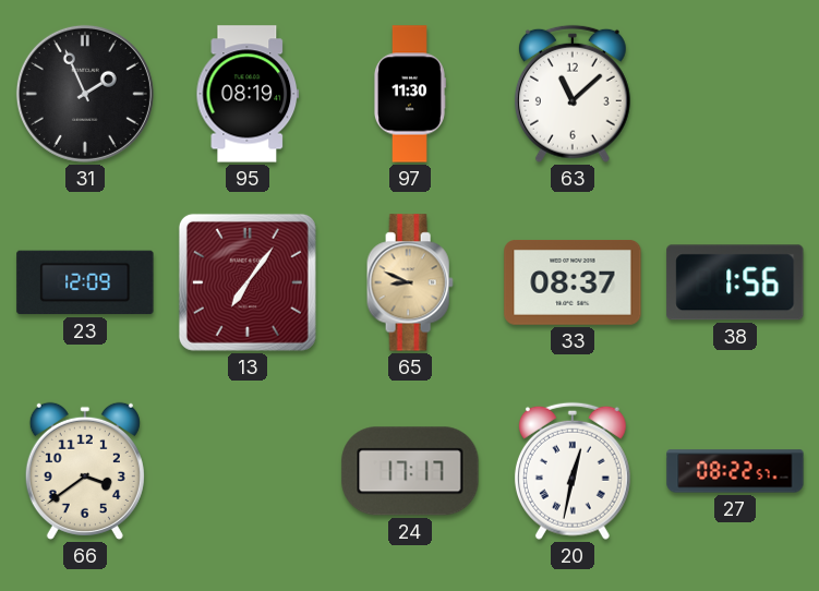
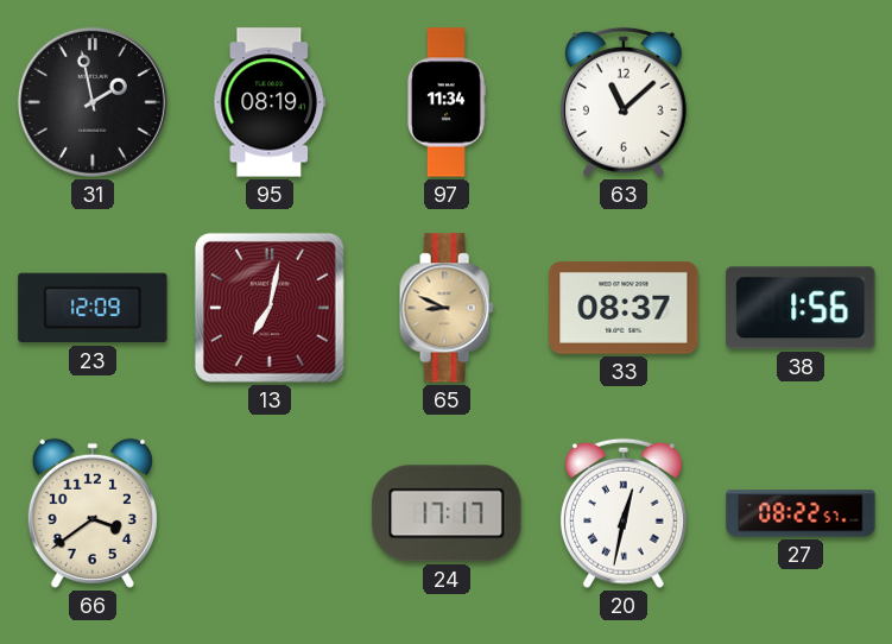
31: 1:56 -> 1:58 (93, 102)
97: 11:30 -> 11:34 (445, 102)
13: 7:06 -> 7:02 (270, 308)
